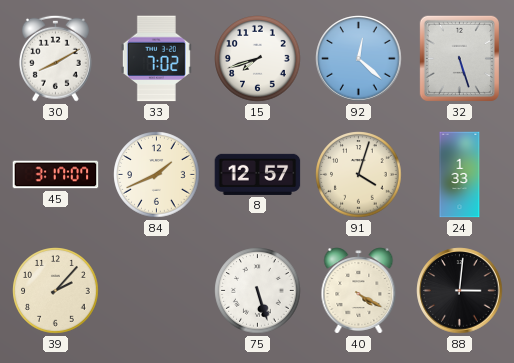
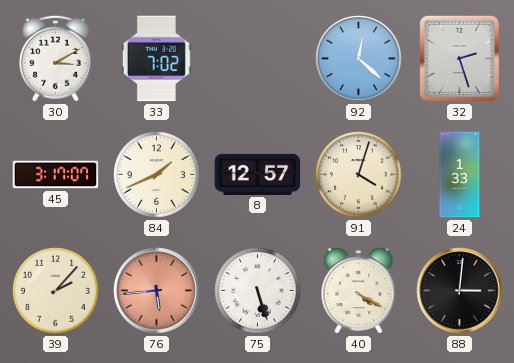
30: 8:10 -> 3:10 (55, 58)
15: 7:42 -> none (258, 59)
32: 5:27 -> 2:27 (459, 58)
76: none -> 5:44 (157, 291)
